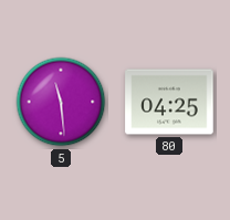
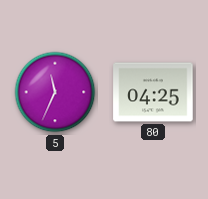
5: 11:29 -> 11:34 (55, 92)
